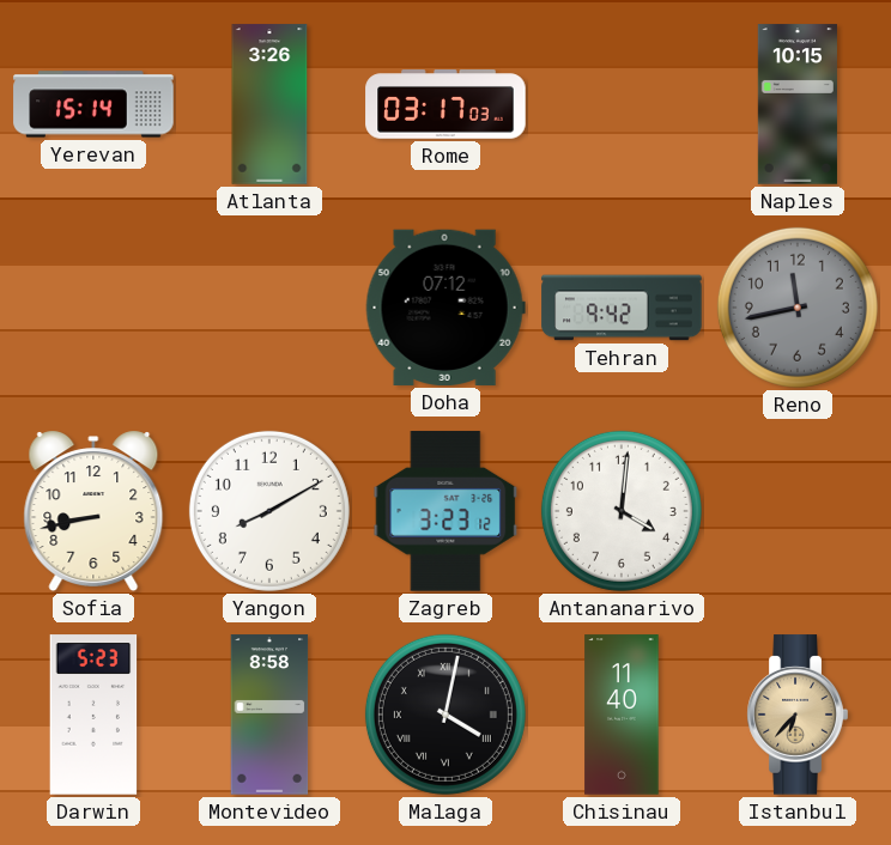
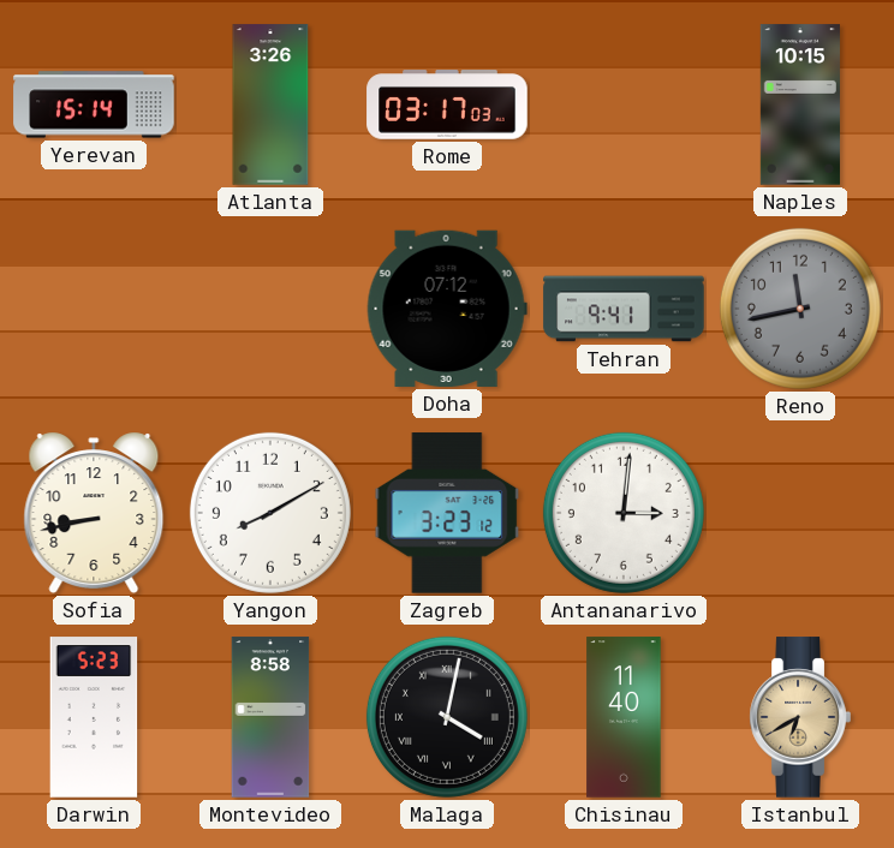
Tehran: 9:42 -> 9:41 (624, 309)
Antananarivo: 4:01 -> 3:01 (624, 513)
Istanbul: 6:37 -> 6:40 (800, 717)
